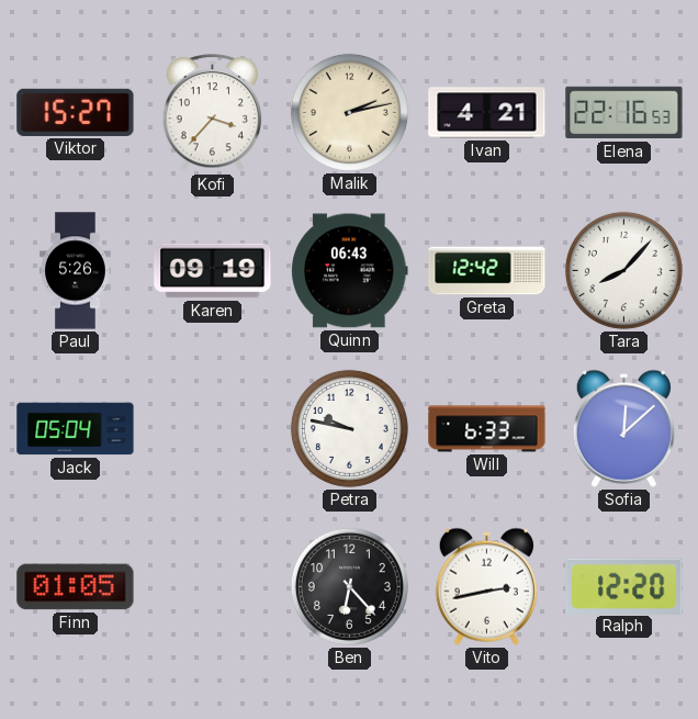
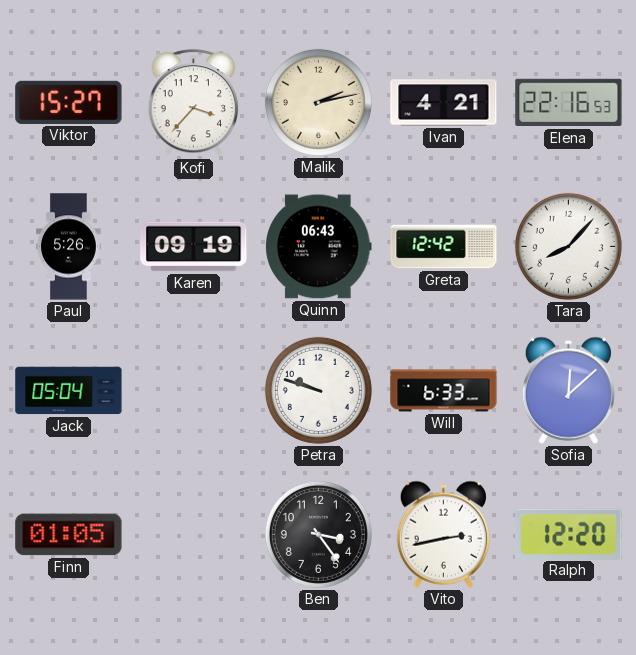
Petra: 9:47 -> 9:48 (318, 390)
Ben: 6:23 -> 3:24 (318, 534)
